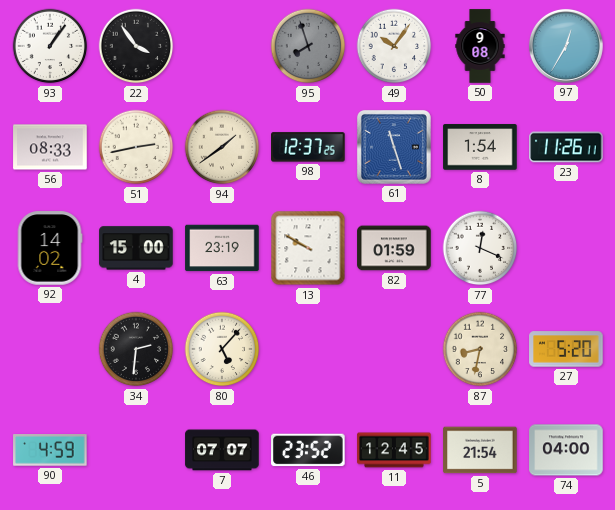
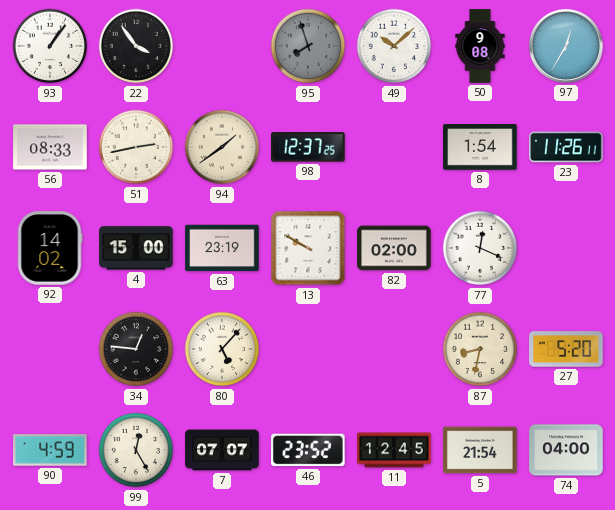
49: 10:06 -> 10:08 (394, 46)
61: 11:27 -> none (394, 147)
82: 01:59 -> 02:00 (394, 248)
34: 2:31 -> 12:46 (136, 349)
99: none -> 12:25 (136, 450)
